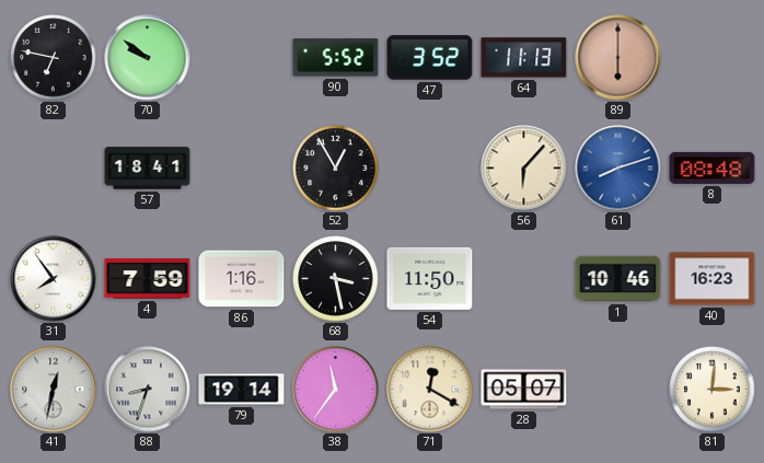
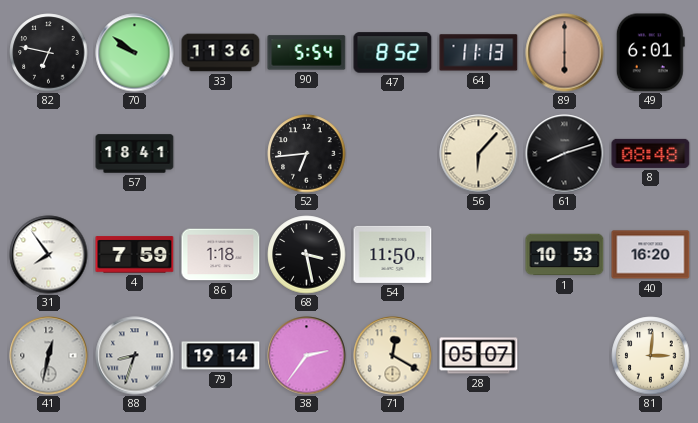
33: none -> 11:36 (221, 53)
90: 5:52 -> 5:54 (307, 53)
47: 3:52 -> 8:52 (393, 53)
49: none -> 6:01 (650, 53)
52: 12:55 -> 6:44 (307, 154)
61 dial: blue -> black (565, 154)
86: 1:16 -> 1:18 (221, 255)
1: 10:46 -> 10:53 (565, 255)
40: 16:23 -> 16:20 (651, 255)
38: 11:36 -> 2:36 (307, 356)
